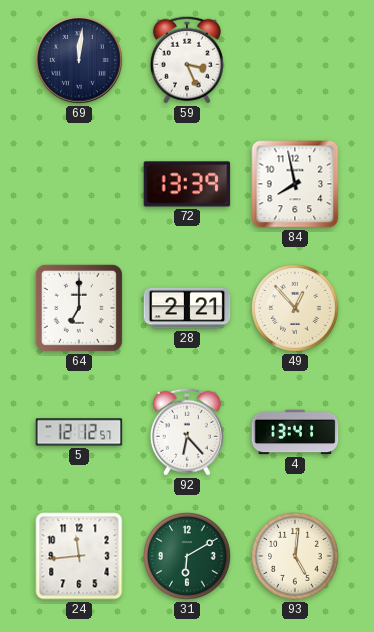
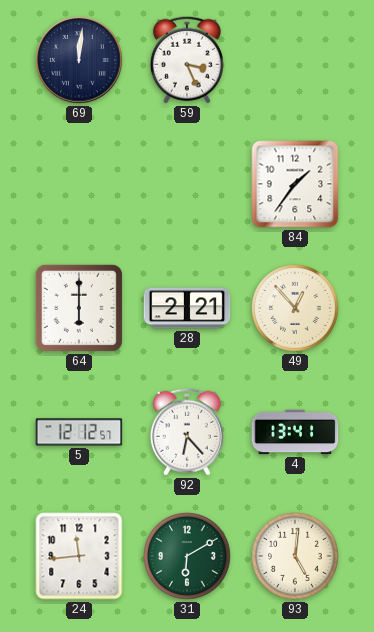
72: 13:39 -> none (187, 184)
84: 7:58 -> 1:36 (295, 184)
64: 7:00 -> 6:00 (79, 308)
